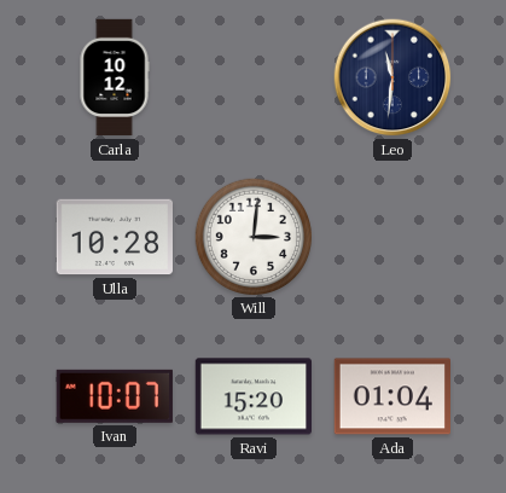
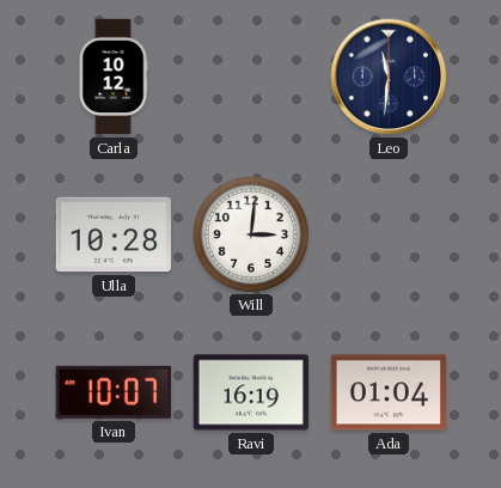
Ravi: 15:20 -> 16:19 (251, 392)
